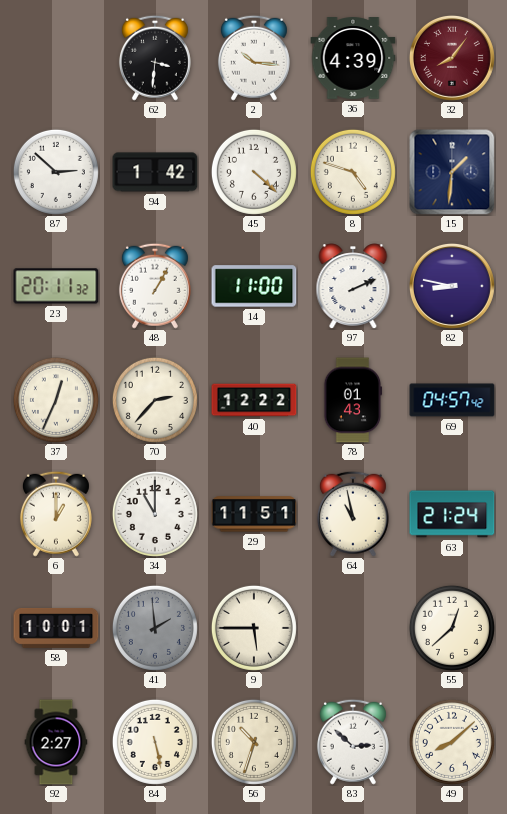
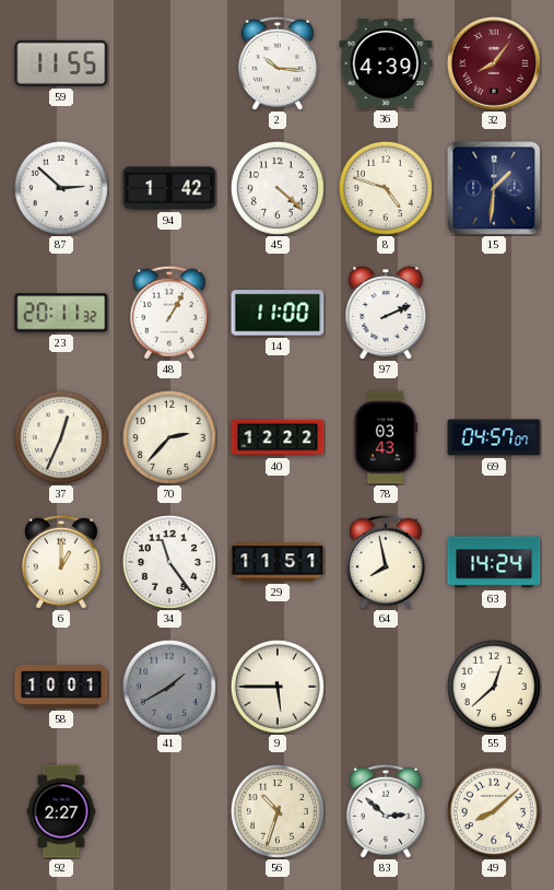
59: none -> 11:55 (61, 63)
62: 3:31 -> none (155, 58)
82: 8:47 -> none (452, 286)
78: 01:43 -> 03:43 (386, 437)
69: 04:57:42 -> 04:57:07 (494, 437)
34: 11:00 -> 11:24 (169, 562)
64: 10:58 -> 7:58 (386, 562)
63: 21:24 -> 14:24 (494, 562)
41: 1:59 -> 1:40 (169, 687)
84: 5:28 -> none (155, 742)
